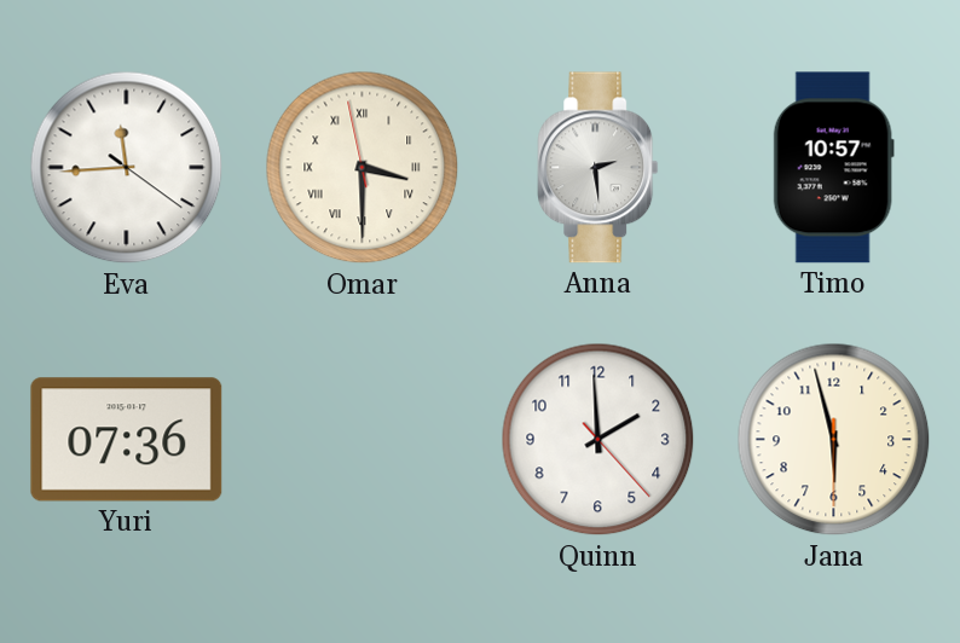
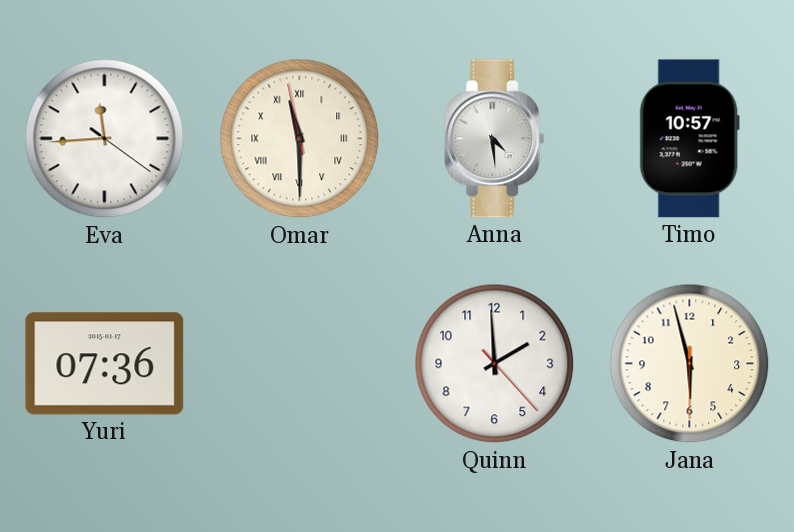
Omar: 3:29 -> 11:29 (300, 139)
Anna: 2:29 -> 4:29 (495, 139)
